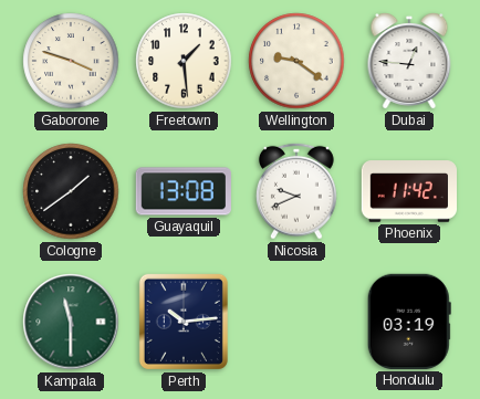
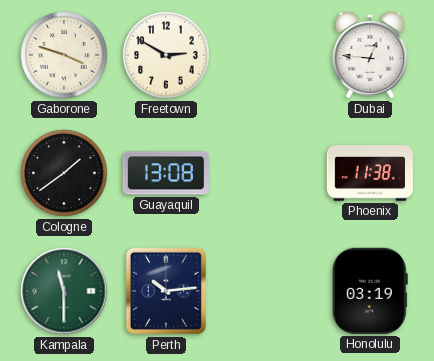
Freetown: 1:29 -> 2:50 (166, 55)
Wellington: 9:21 -> none (296, 61)
Nicosia: 9:41 -> none (296, 191)
Phoenix: 11:42 -> 11:38 (369, 173)
